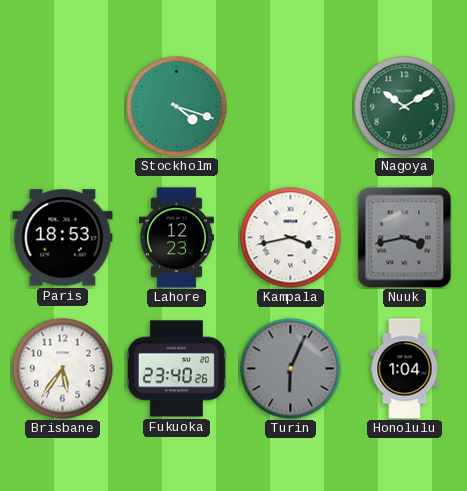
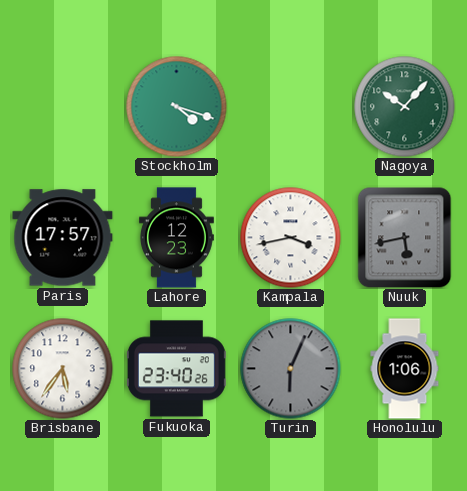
Nagoya: 10:10 -> 10:07 (405, 107)
Paris: 18:53 -> 17:57 (63, 238)
Nuuk: 3:43 -> 5:43 (405, 237)
Honolulu: 1:04 -> 1:06 (405, 369)
